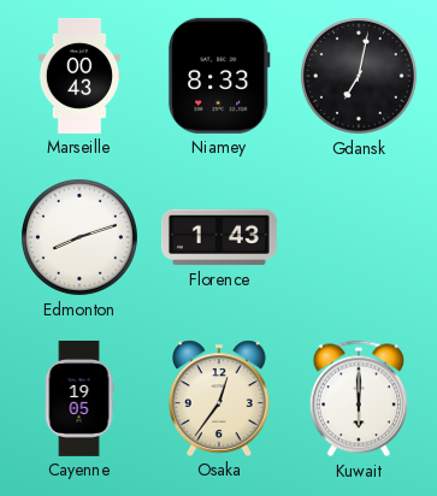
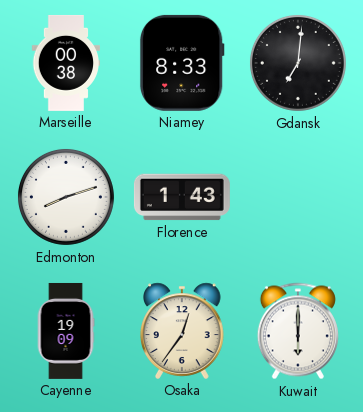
Marseille: 00:43 -> 00:38 (65, 63)
Gdansk: 7:02 -> 7:01 (298, 63)
Cayenne: 19:05 -> 19:09 (66, 331)
